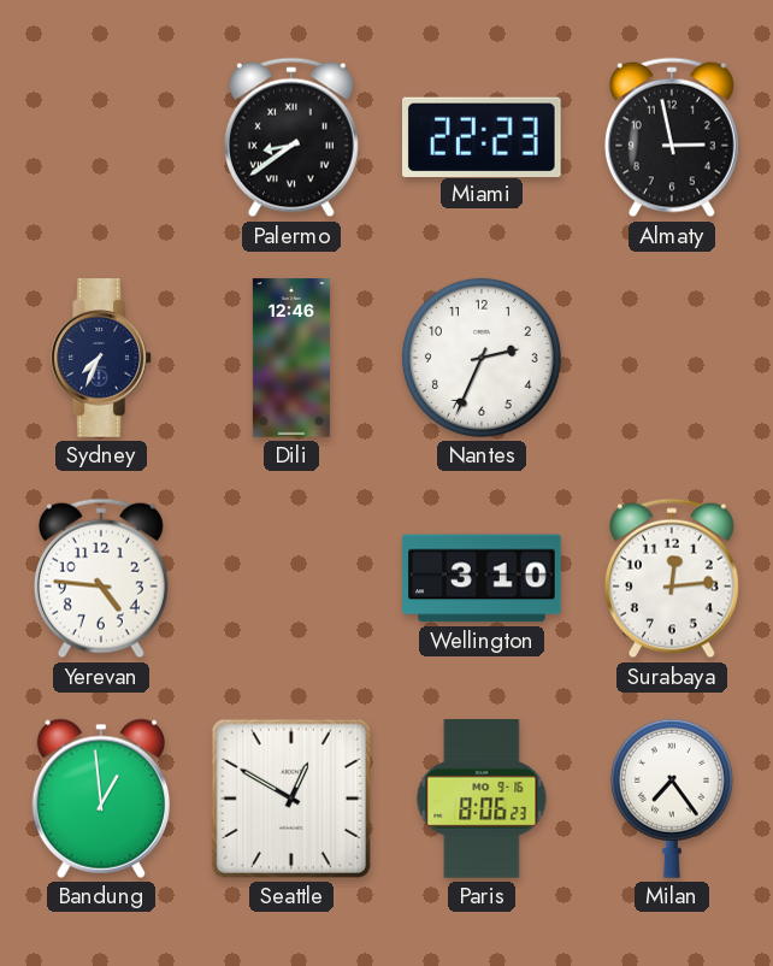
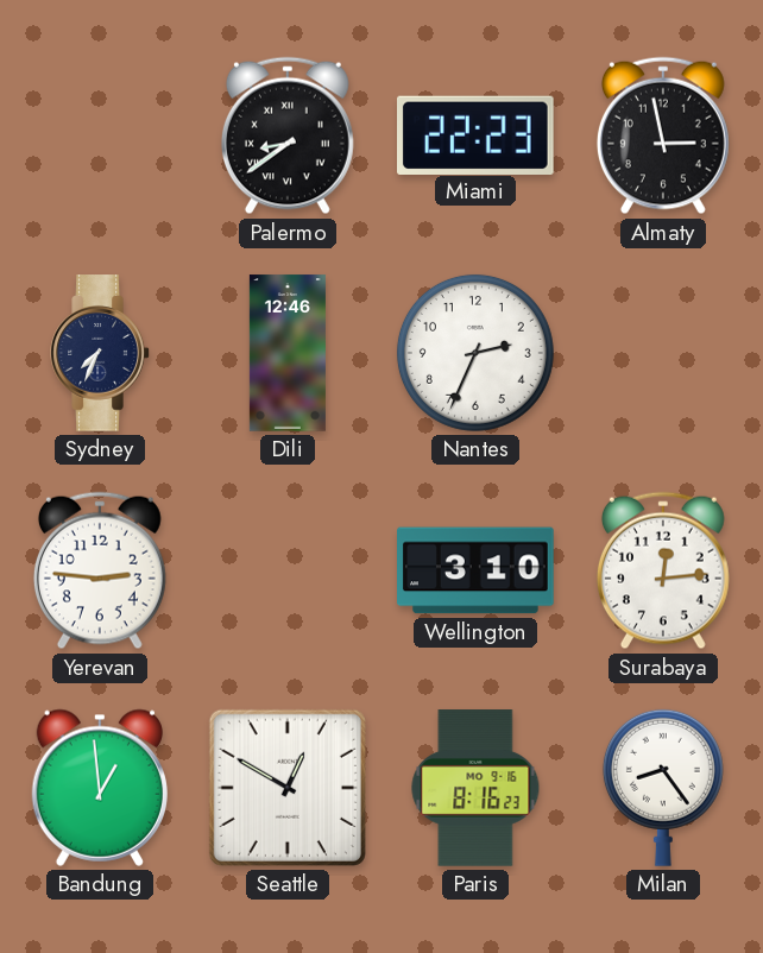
Yerevan: 4:46 -> 2:46 (100, 570)
Paris: 8:06 -> 8:16 (475, 788)
Milan: 7:24 -> 8:24 (663, 788)
